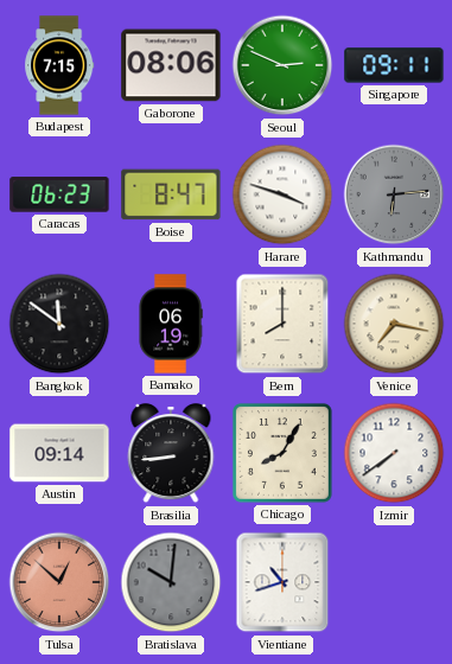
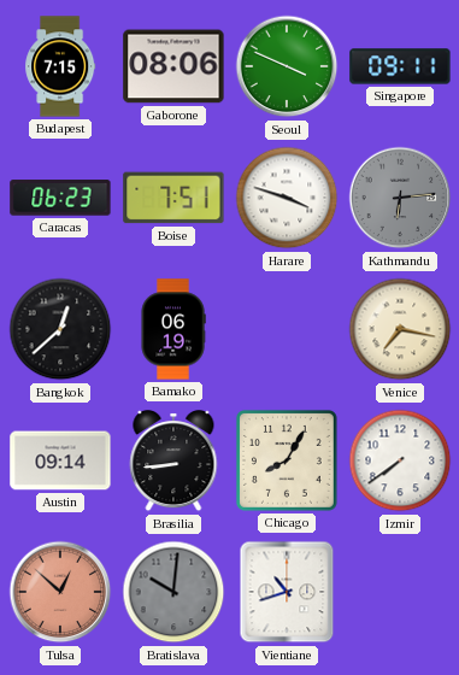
Seoul: 2:49 -> 3:49 (287, 66)
Boise: 8:47 -> 7:51 (173, 198)
Bangkok: 11:51 -> 12:38 (60, 329)
Bern: 8:00 -> none (282, 324)
